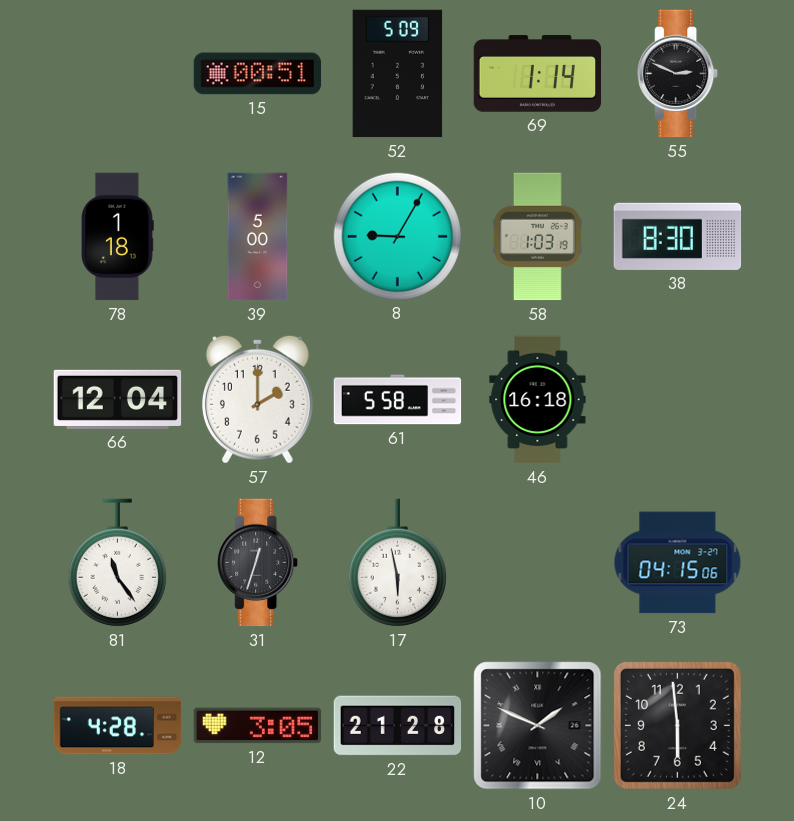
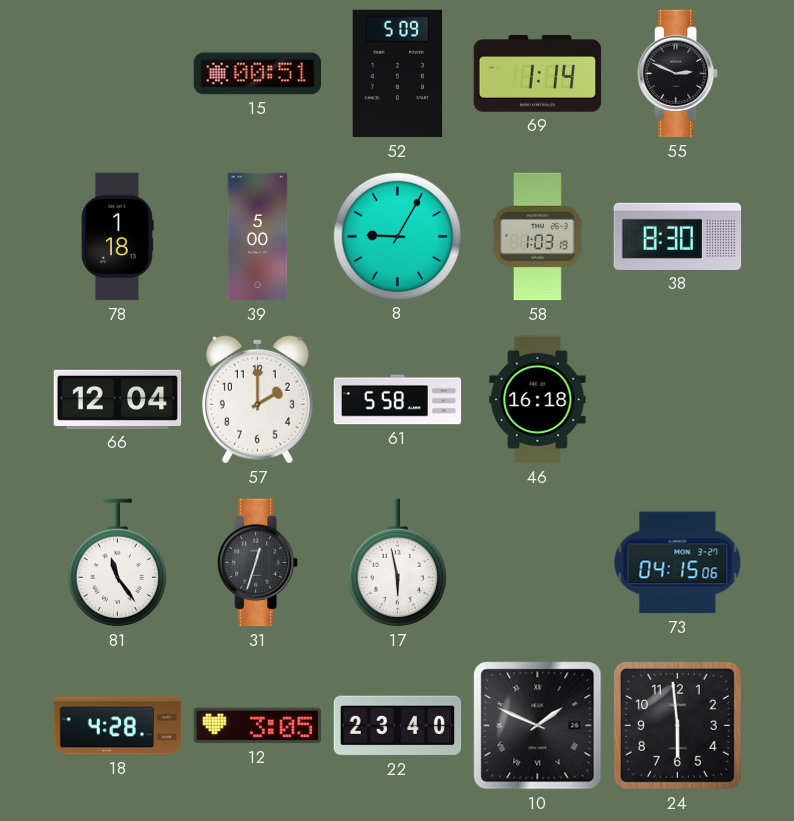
22: 21:28 -> 23:40 (398, 726)
